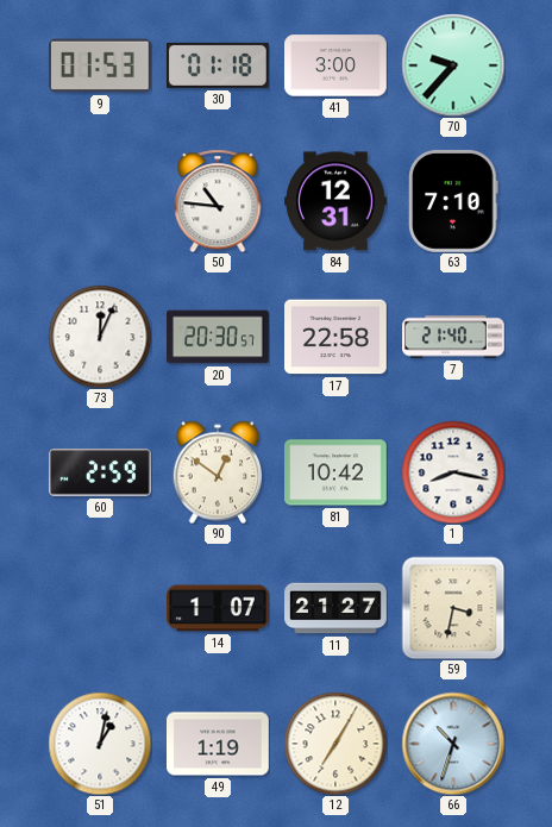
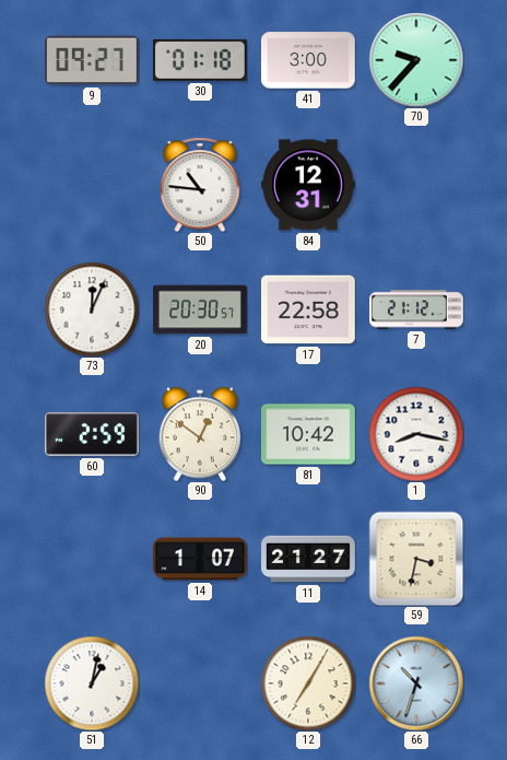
9: 01:53 -> 09:27 (92, 60)
63: 7:10 -> none (453, 202)
7: 21:40 -> 21:12 (416, 309)
49: 1:19 -> none (219, 744)
